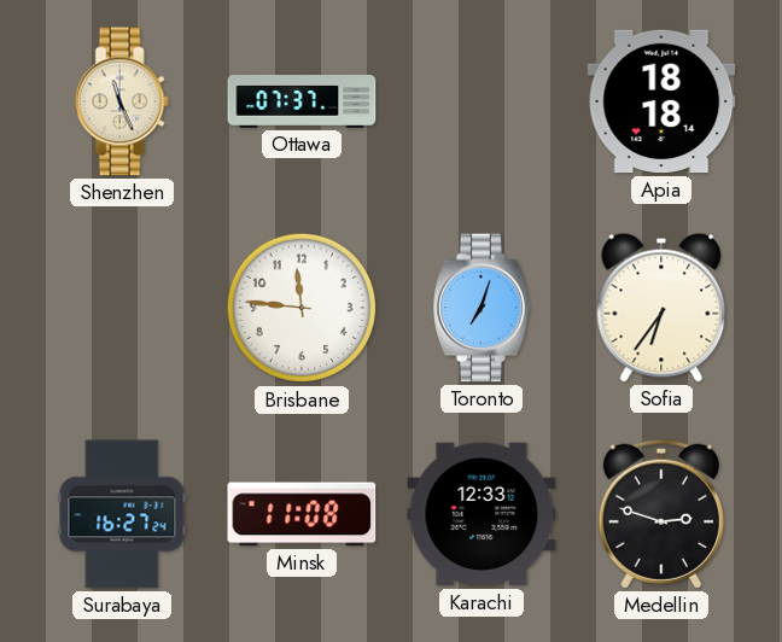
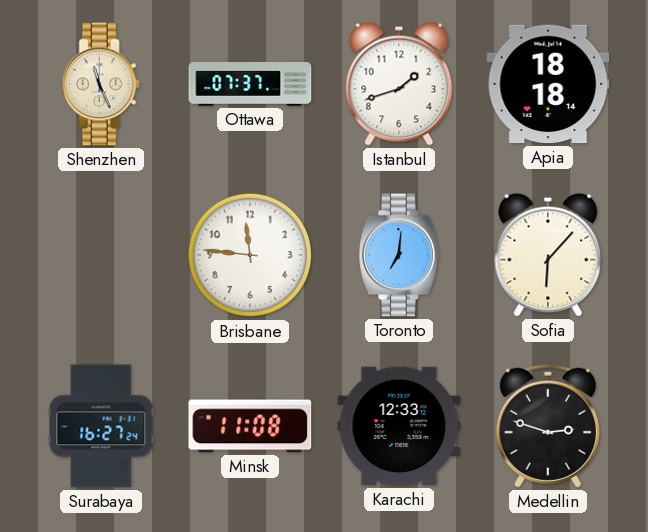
Istanbul: none -> 1:42 (399, 84)
Toronto: 7:03 -> 7:01 (400, 255)
Sofia: 6:36 -> 6:07 (548, 255)
